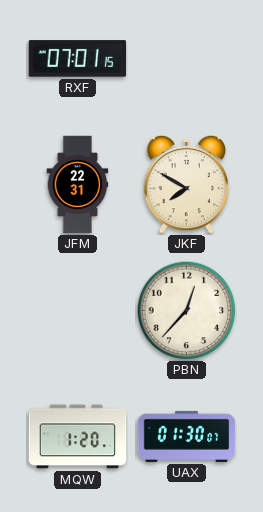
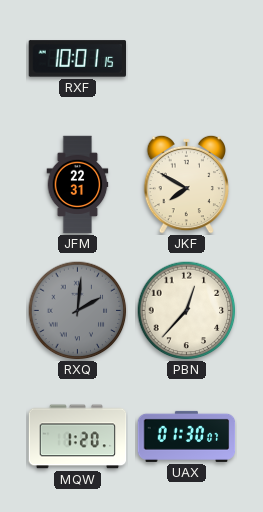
RXF: 07:01 -> 10:01 (78, 59)
RXQ: none -> 2:01 (78, 311)
